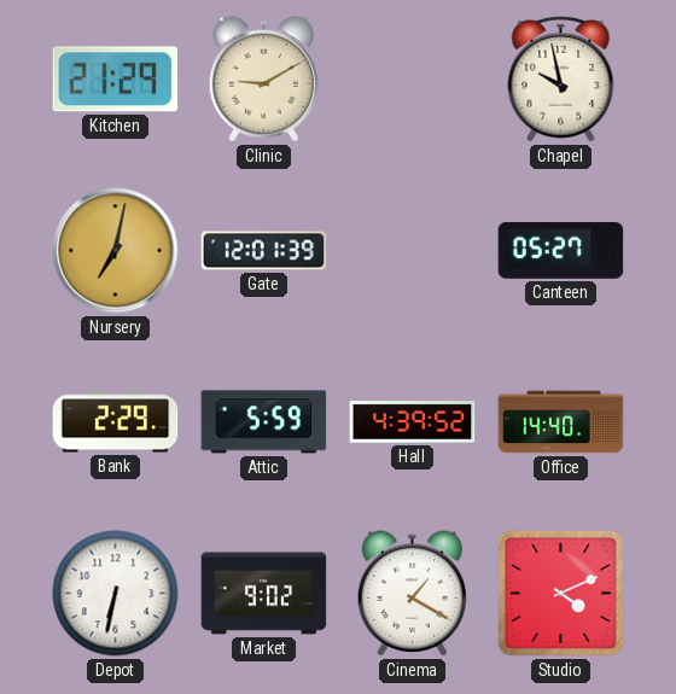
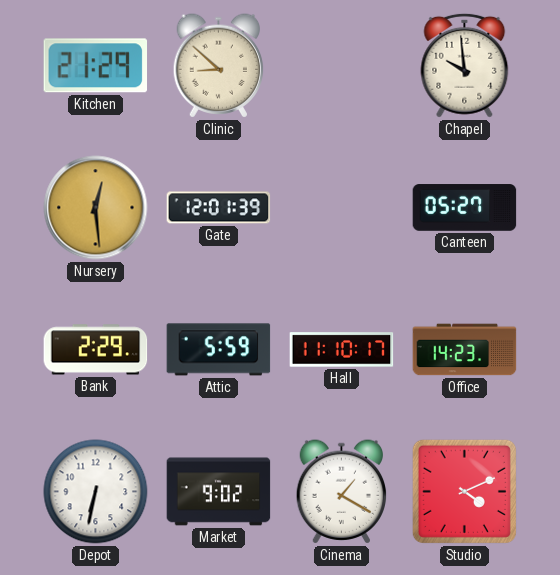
Clinic: 9:10 -> 8:52 (219, 66)
Chapel: 9:58 -> 9:59 (465, 65)
Nursery: 7:02 -> 12:29 (96, 208)
Hall: 4:39 -> 11:10 (342, 350)
Office: 14:40 -> 14:23 (465, 350)
